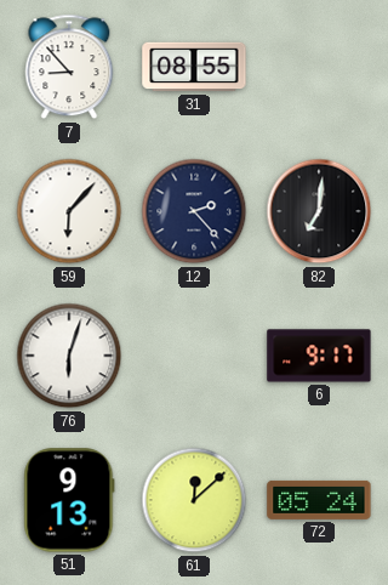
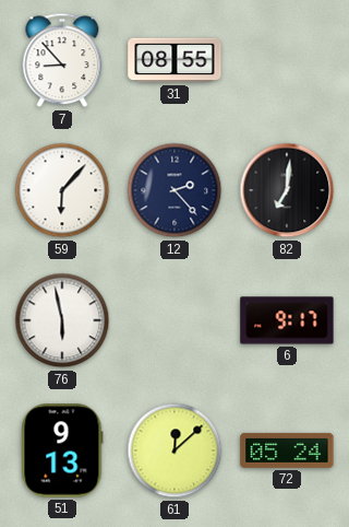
76: 6:03 -> 5:58 (62, 320)
